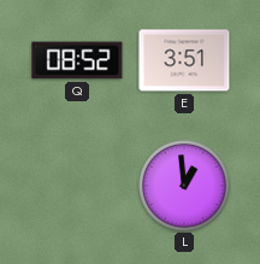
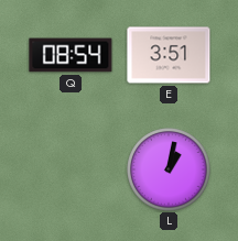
Q: 08:52 -> 08:54 (71, 55)
L: 12:59 -> 1:02 (169, 169)
